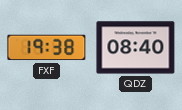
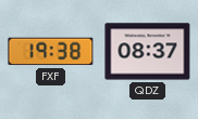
QDZ: 08:40 -> 08:37 (148, 52)
